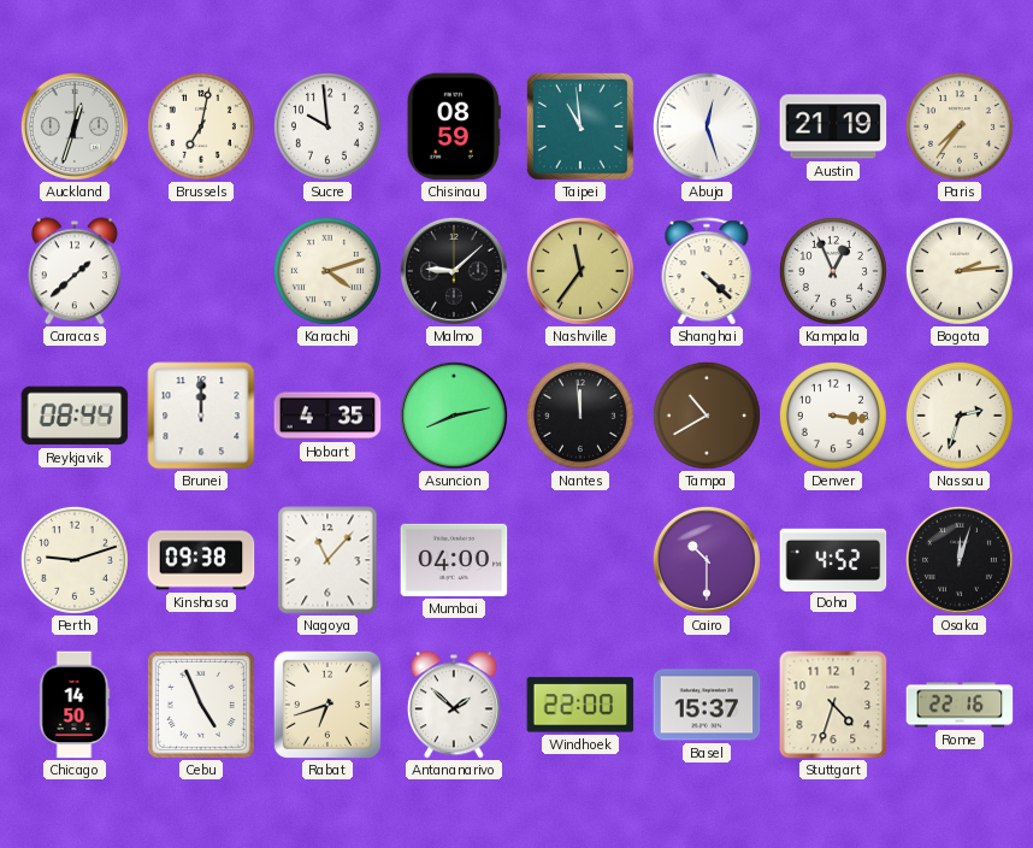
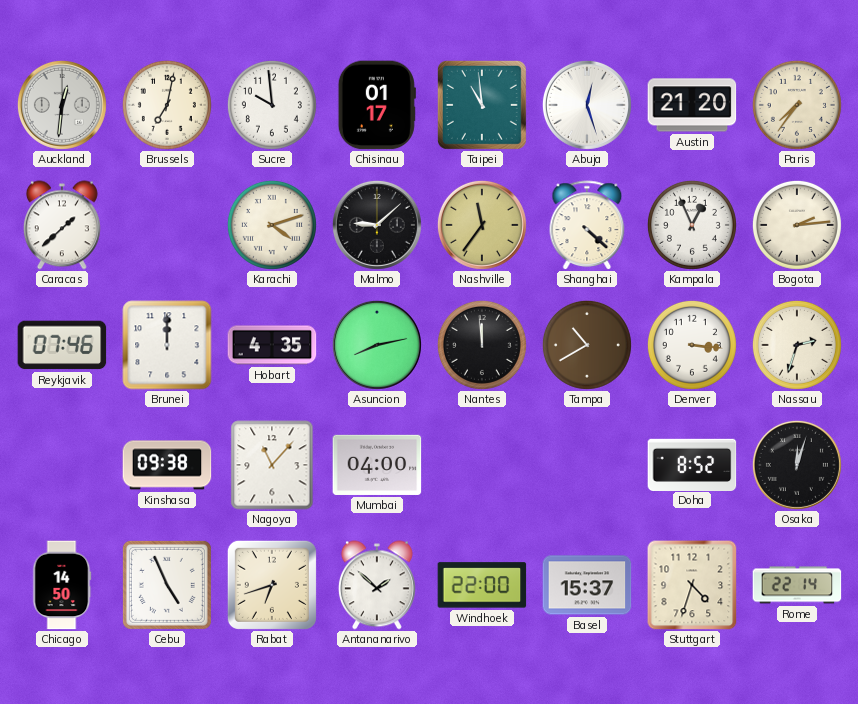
Auckland: 12:33 -> 12:31 (62, 105)
Chisinau: 08:59 -> 01:17 (377, 105)
Austin: 21:19 -> 21:20 (692, 105)
Reykjavik: 08:44 -> 07:46 (62, 345)
Perth: 9:12 -> none (75, 560)
Cairo: 10:30 -> none (707, 560)
Doha: 4:52 -> 8:52 (692, 464)
Rome: 22:16 -> 22:14 (797, 585)
